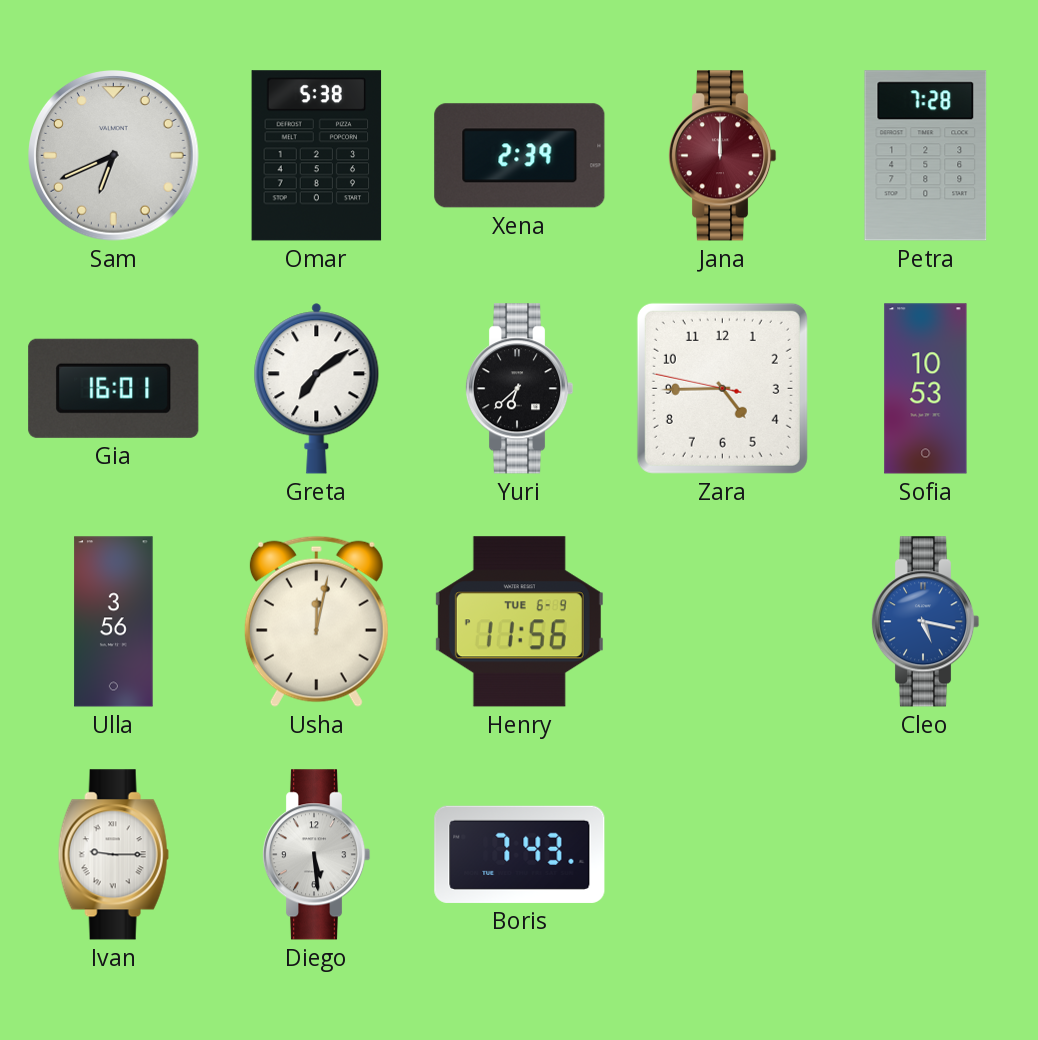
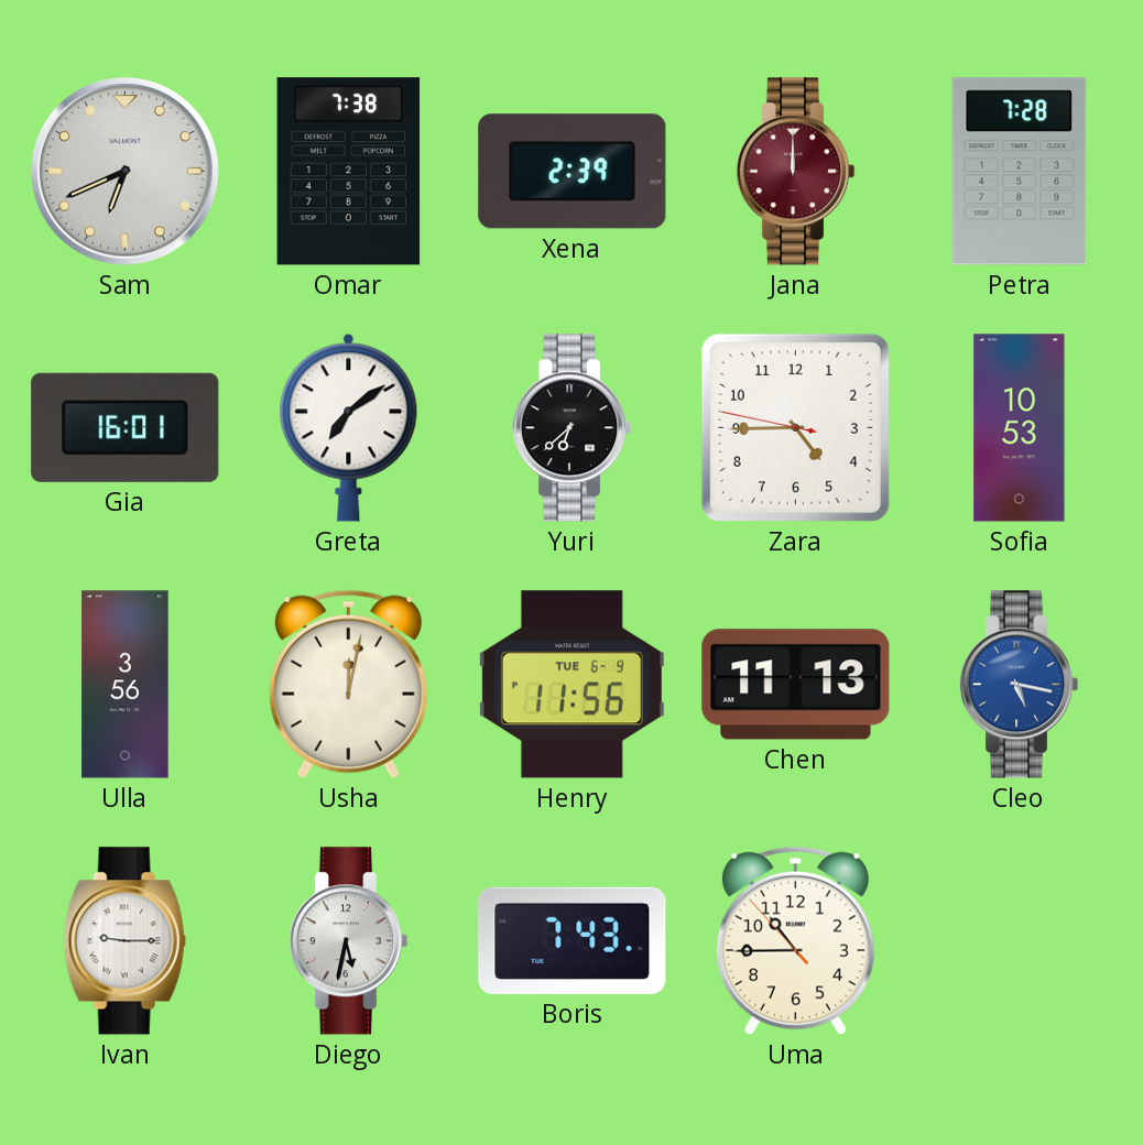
Omar: 5:38 -> 7:38 (349, 172)
Chen: none -> 11:13 (796, 685)
Diego: 5:29 -> 5:32 (348, 941)
Uma: none -> 10:44 (795, 940)
